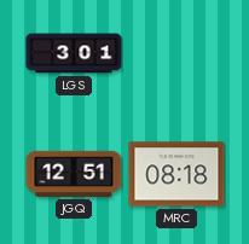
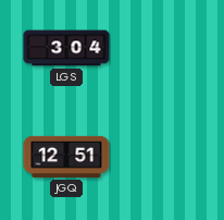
LGS: 3:01 -> 3:04 (66, 48)
MRC: 08:18 -> none (176, 174)
